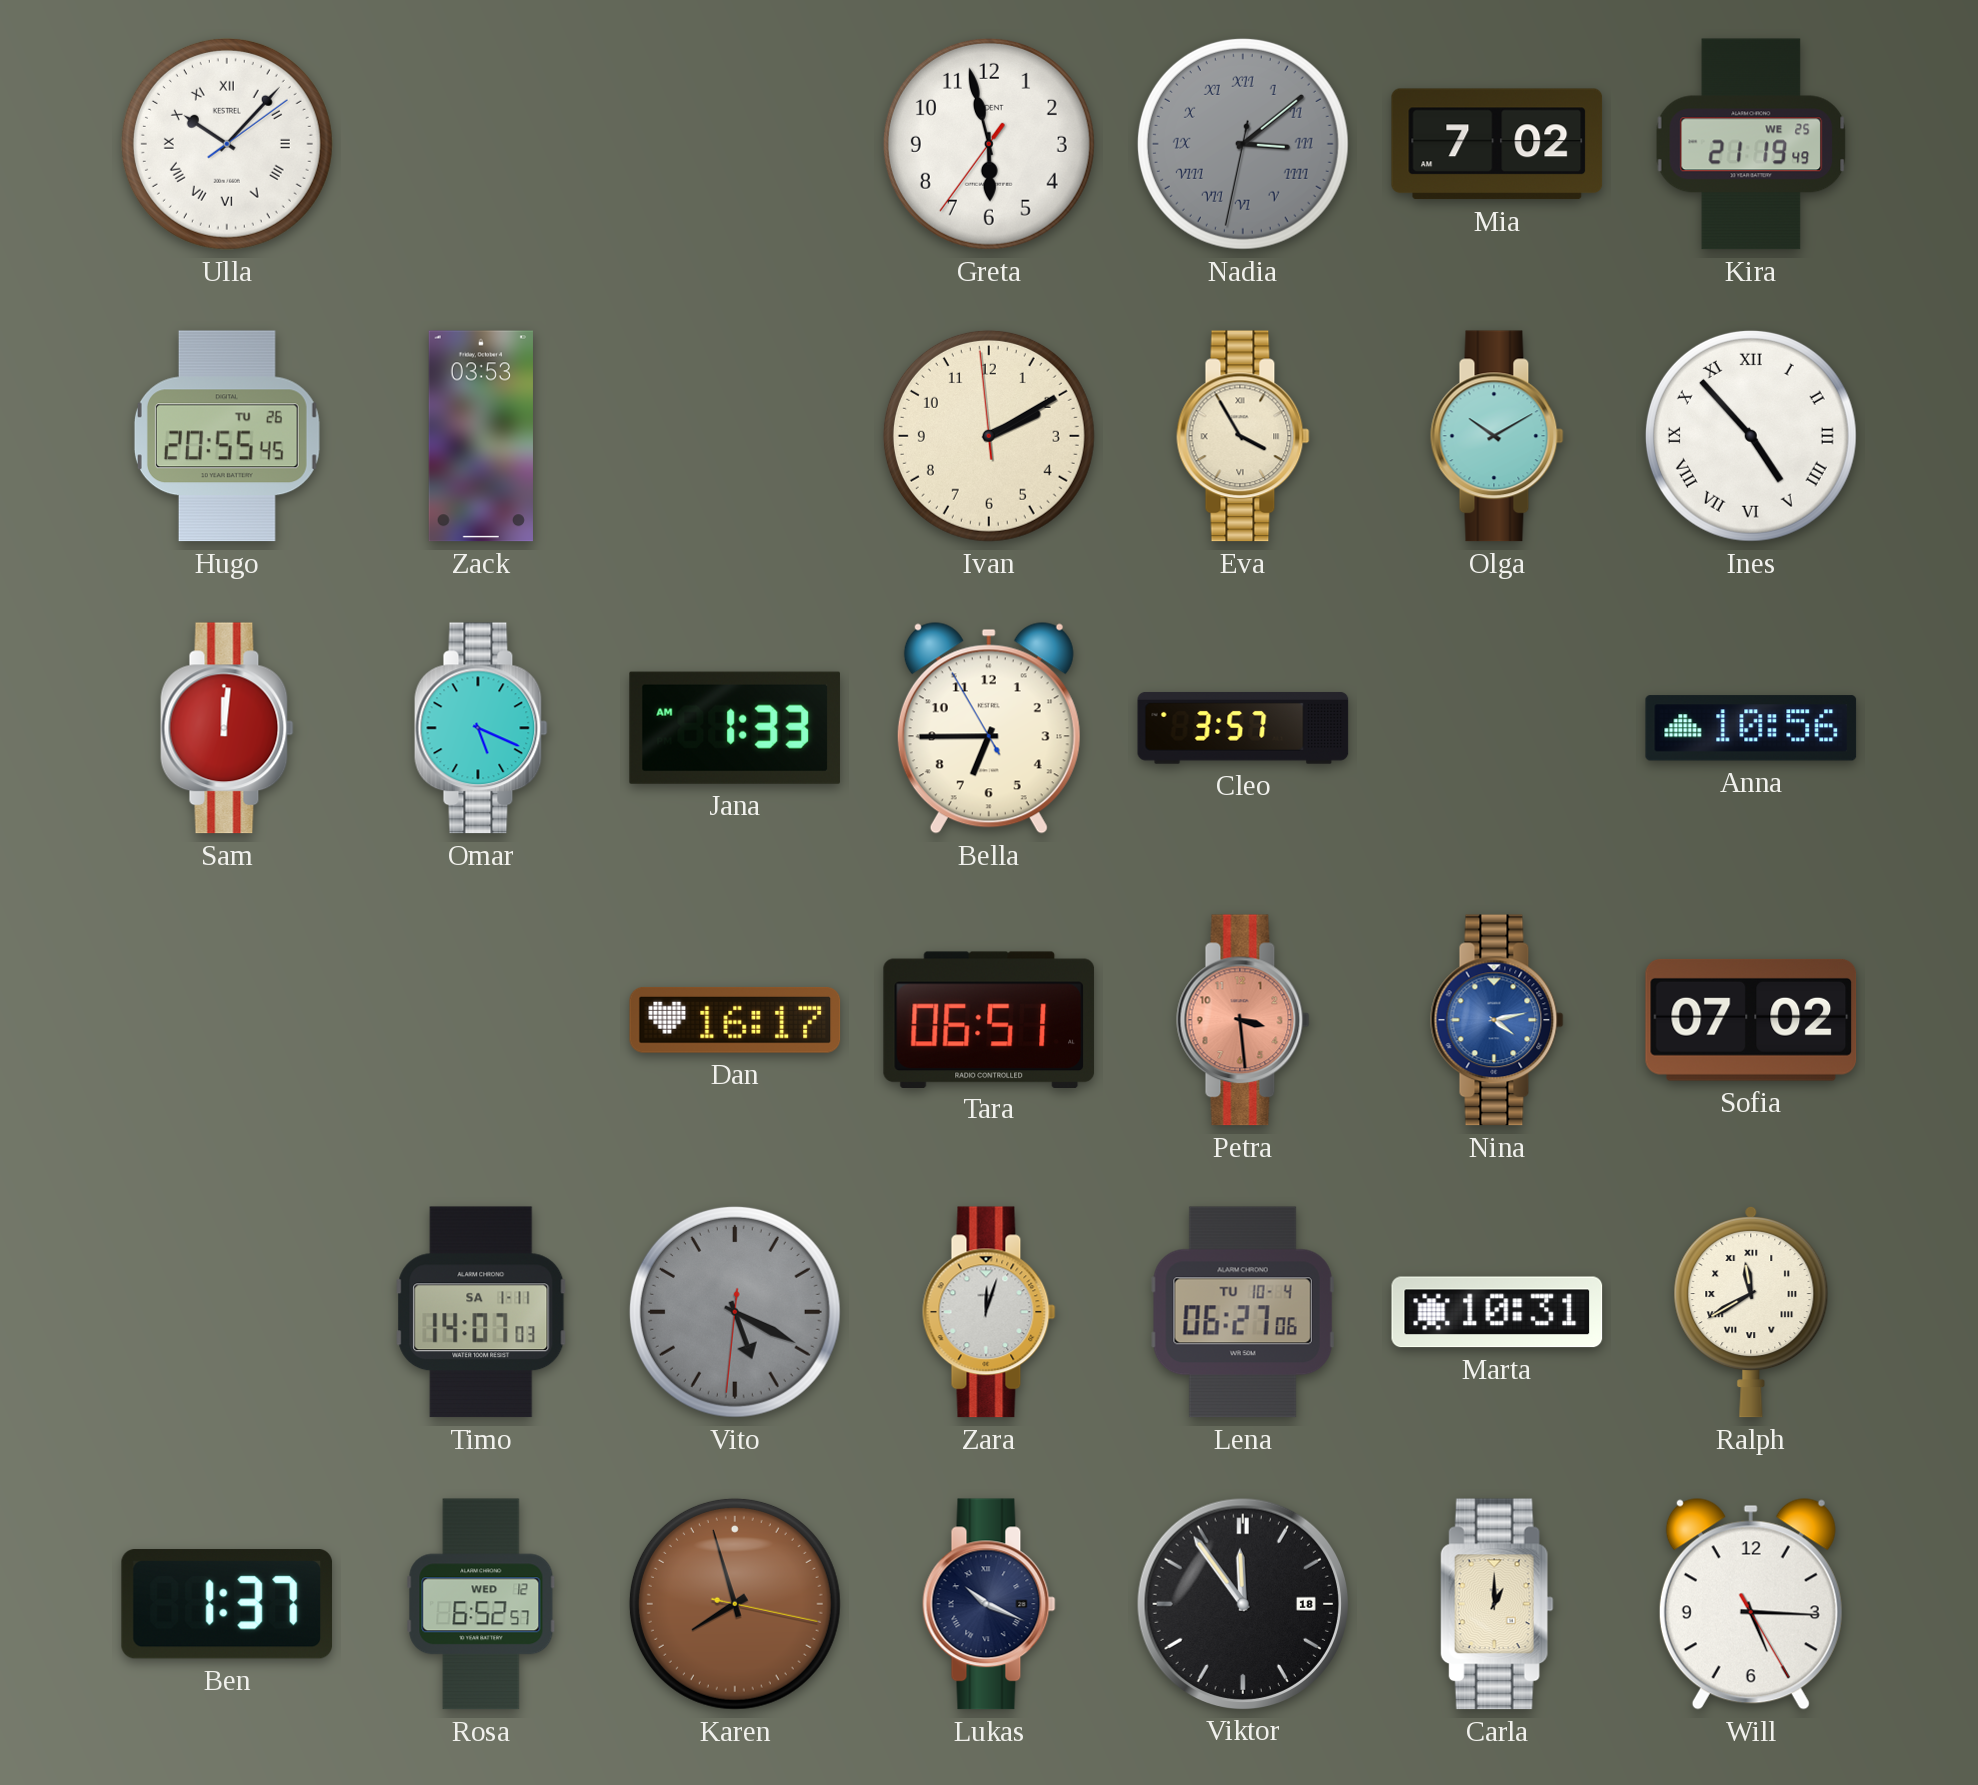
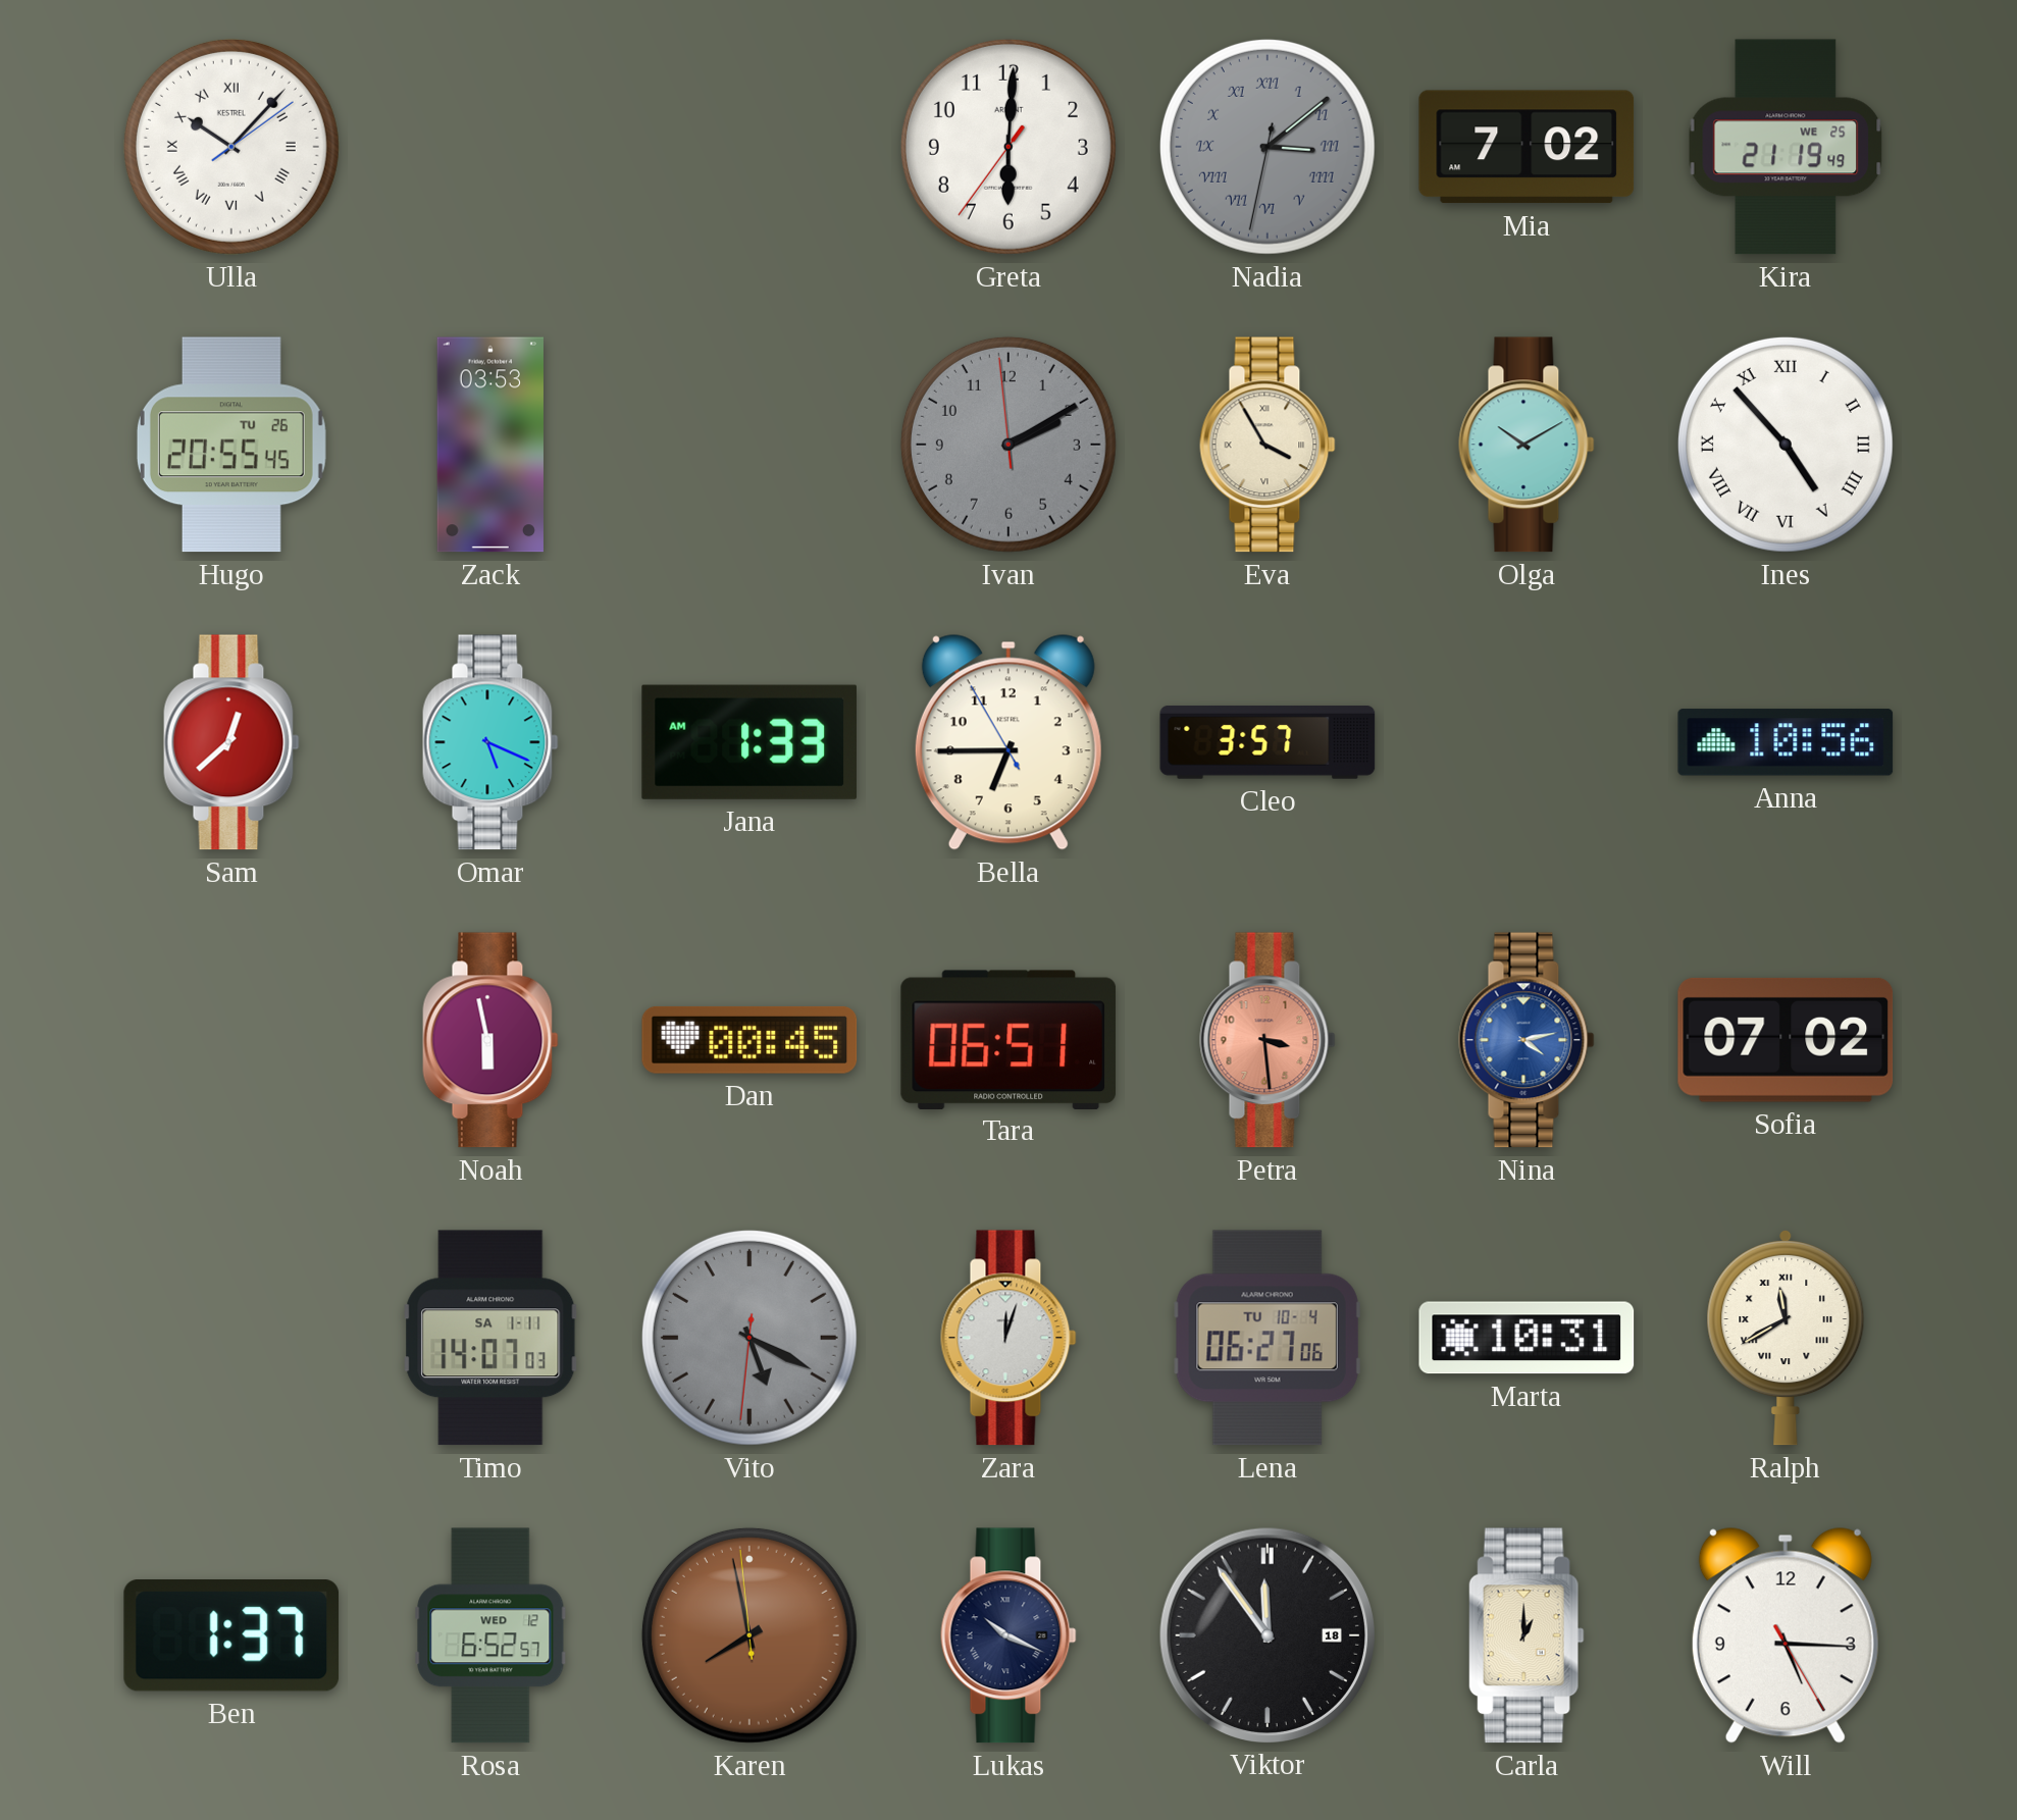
Greta: 5:57 -> 6:00 (1008, 147)
Ivan dial: cream -> grey (1008, 445)
Sam: 12:01 -> 12:38 (231, 742)
Noah: none -> 5:58 (490, 1040)
Dan: 16:17 -> 00:45 (749, 1040)
Karen: 7:57:17 -> 7:57:59 (749, 1635)
